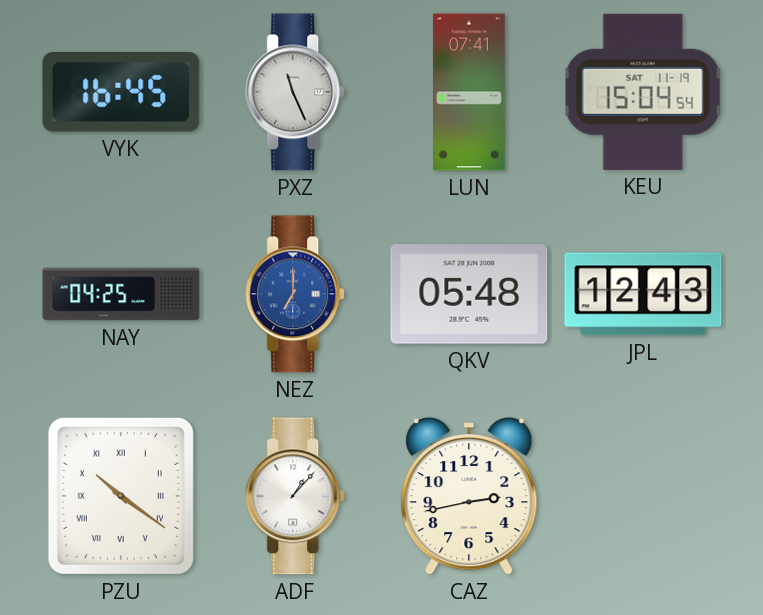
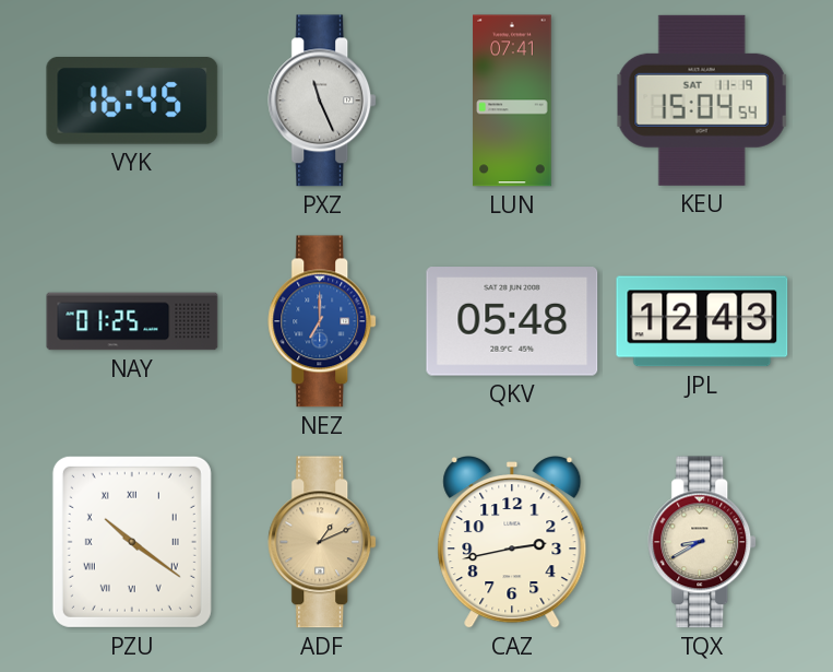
NAY: 04:25 -> 01:25 (132, 321)
ADF: 1:07 -> 1:11 (323, 542)
ADF dial: white -> champagne (323, 542)
TQX: none -> 8:40 (703, 542)
